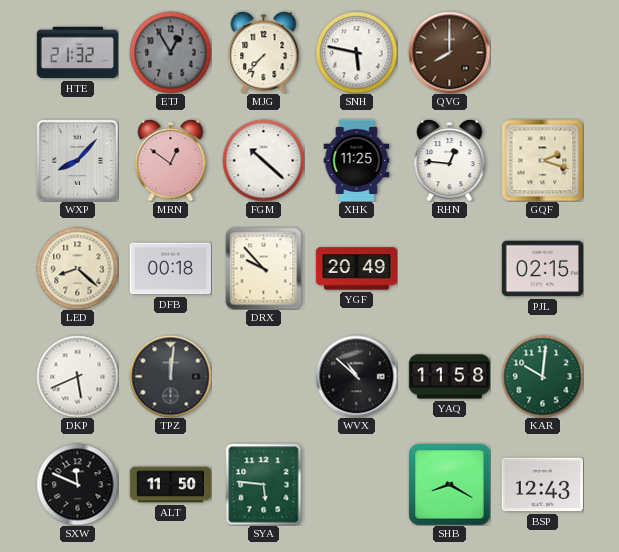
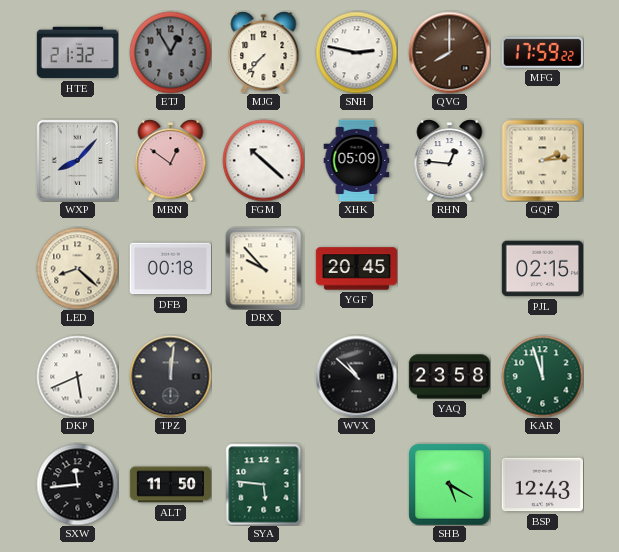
SNH: 5:47 -> 2:47 (356, 52)
MFG: none -> 17:59 (542, 52)
XHK: 11:25 -> 05:09 (357, 160)
GQF: 2:18 -> 2:14 (542, 160)
YGF: 20:49 -> 20:45 (356, 269)
YAQ: 11:58 -> 23:58 (449, 377)
KAR: 10:01 -> 11:57 (542, 376)
SXW: 11:49 -> 11:44 (77, 484)
SHB: 8:20 -> 5:20 (449, 484)
